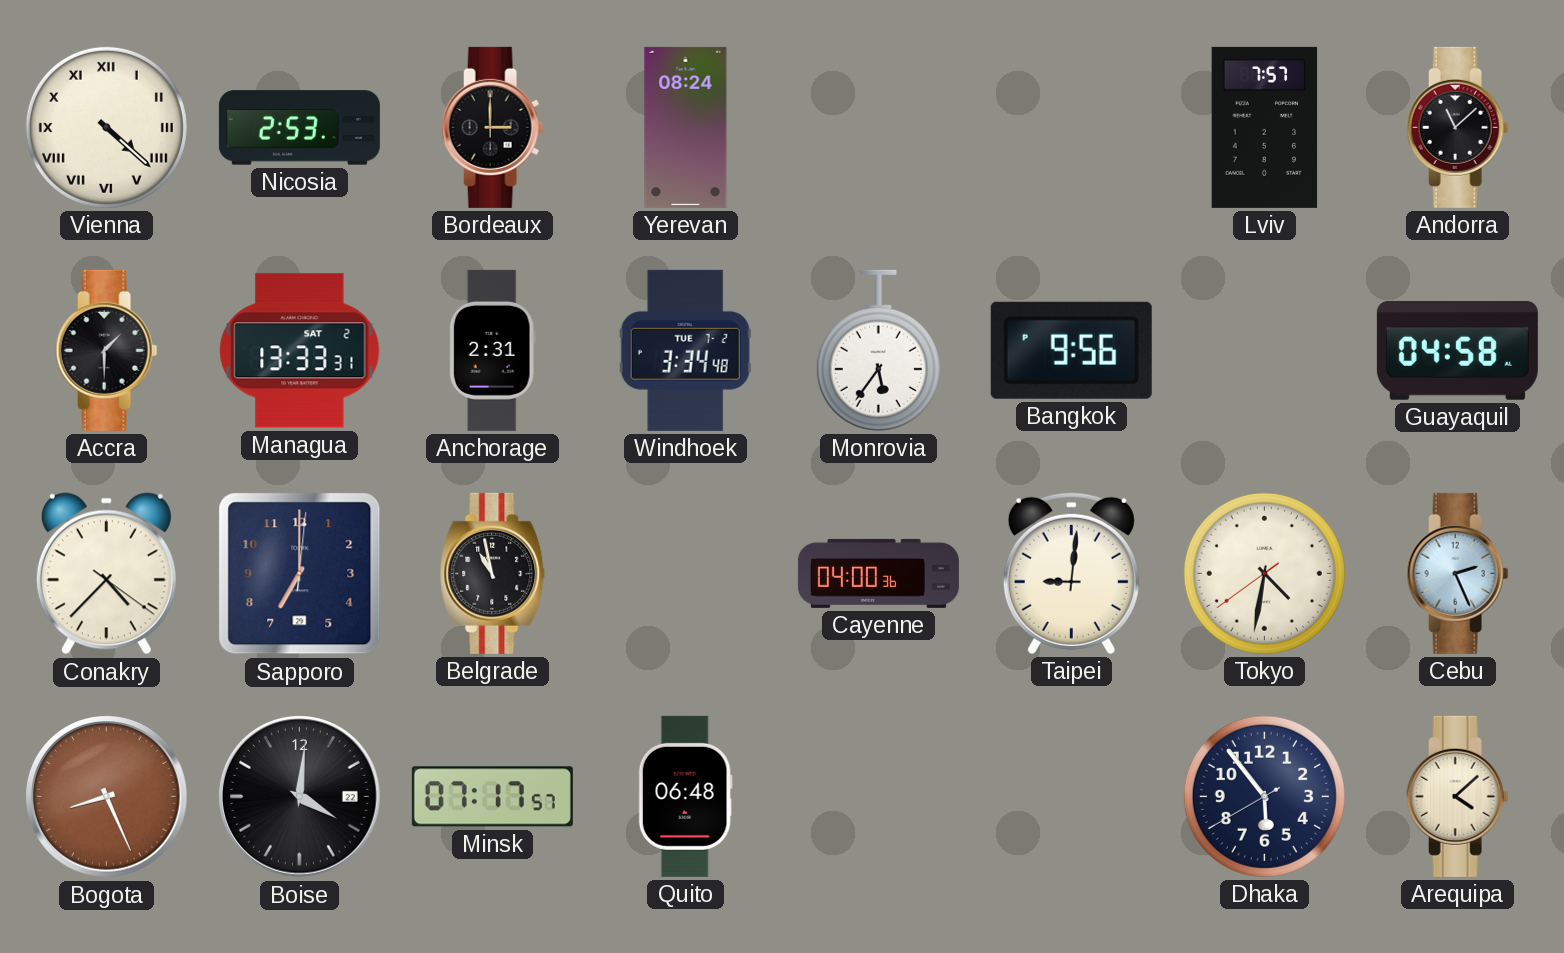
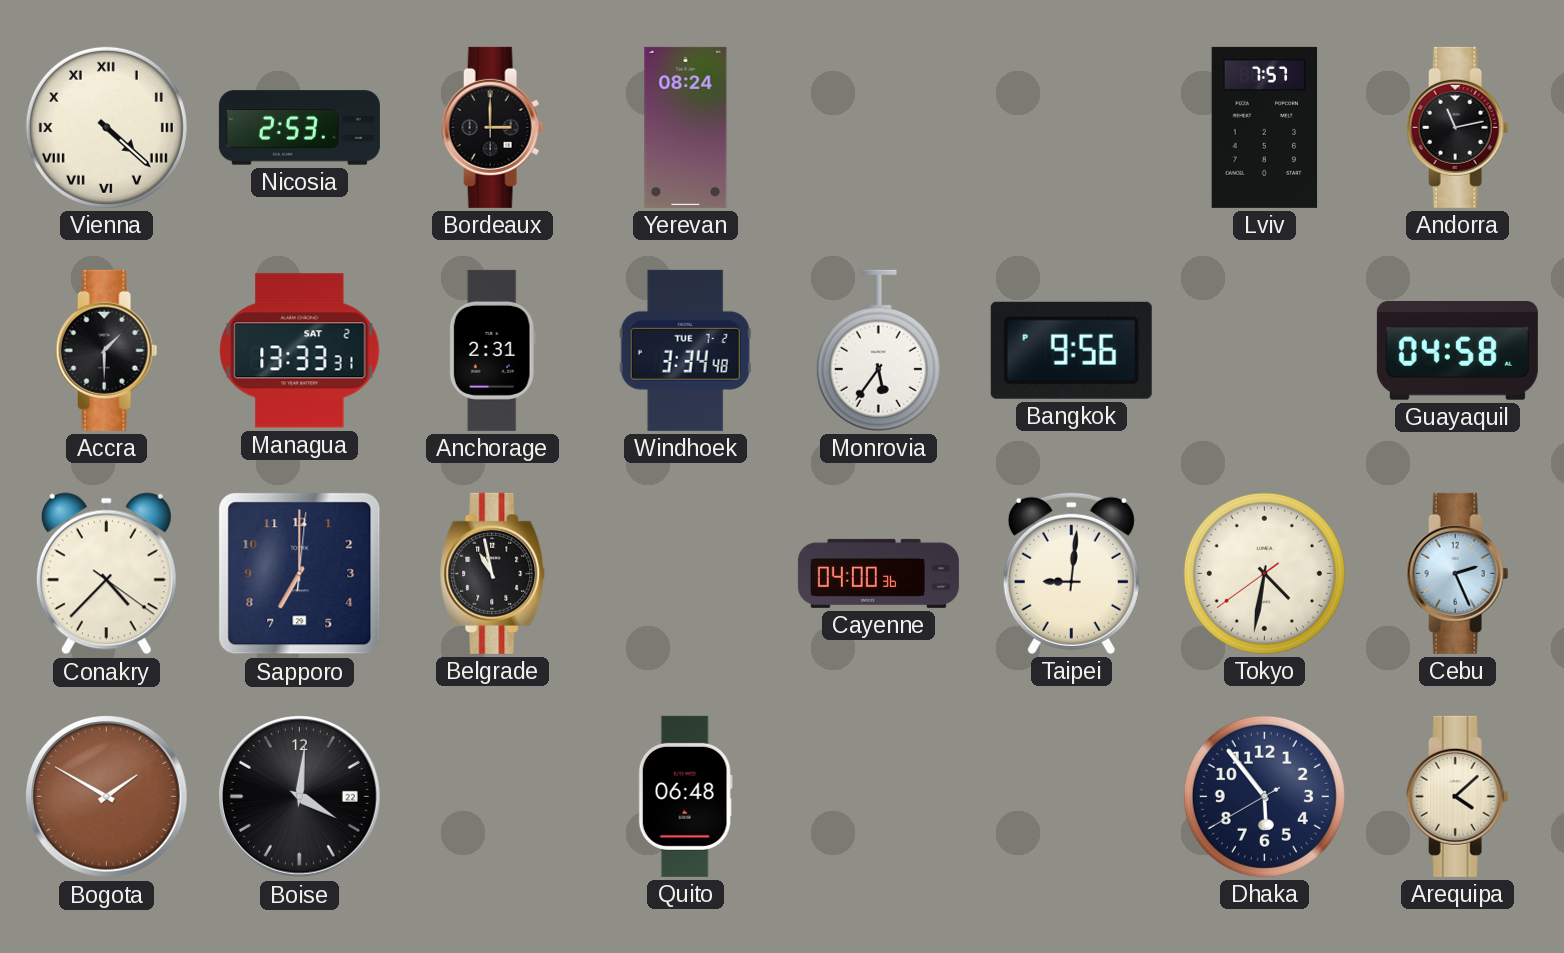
Andorra: 11:08 -> 11:13 (1458, 127)
Bogota: 8:26 -> 1:50 (107, 797)
Minsk: 07:17 -> none (492, 797)
